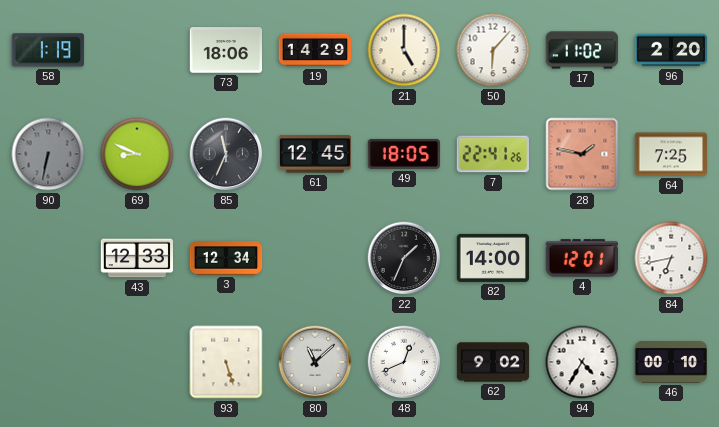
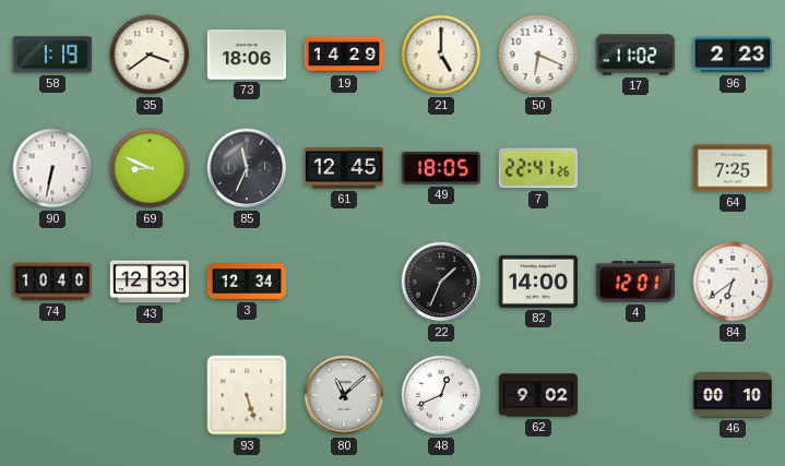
35: none -> 3:39 (150, 55)
50: 6:07 -> 6:19 (538, 55)
96: 2:20 -> 2:23 (733, 55)
90 dial: grey -> white (52, 168)
28: 1:47 -> none (582, 154)
74: none -> 10:40 (52, 282)
84: 6:43 -> 6:39 (733, 282)
94: 4:35 -> none (582, 362)
